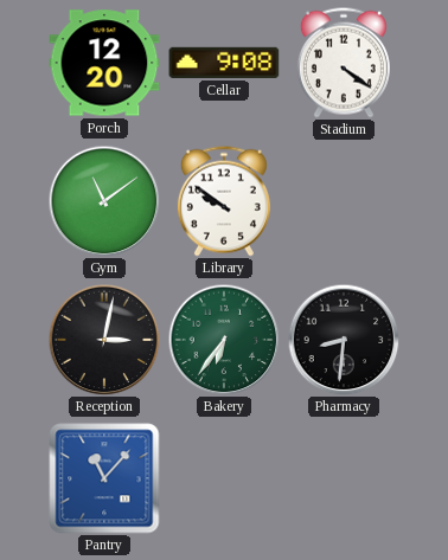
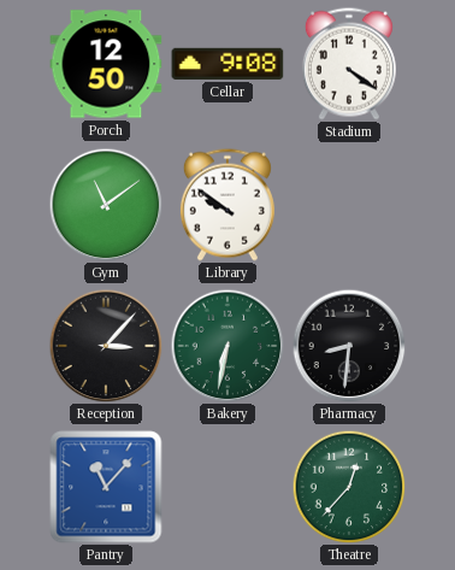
Porch: 12:20 -> 12:50 (106, 64)
Reception: 3:02 -> 3:07 (106, 346)
Bakery: 6:36 -> 6:32 (227, 346)
Theatre: none -> 12:37 (349, 487)
